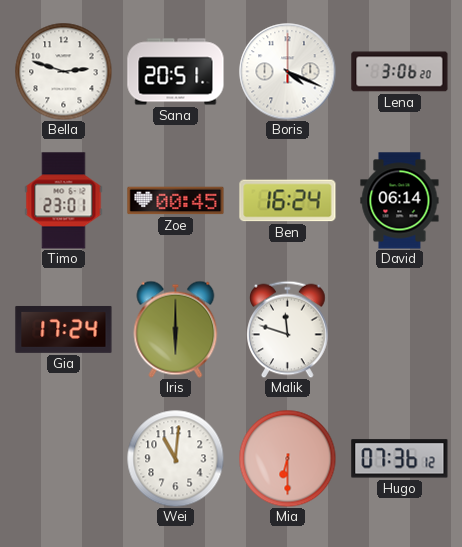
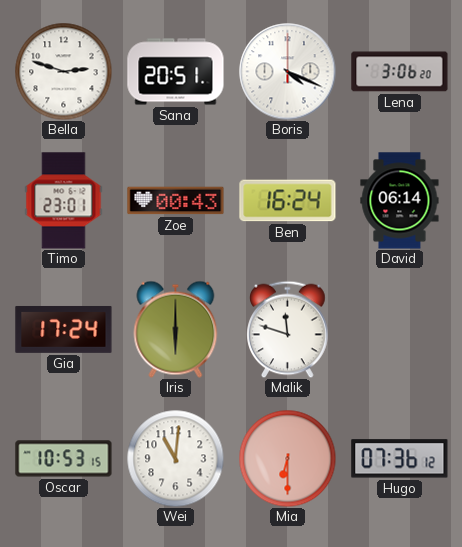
Zoe: 00:45 -> 00:43 (176, 201)
Oscar: none -> 10:53 (64, 459)
